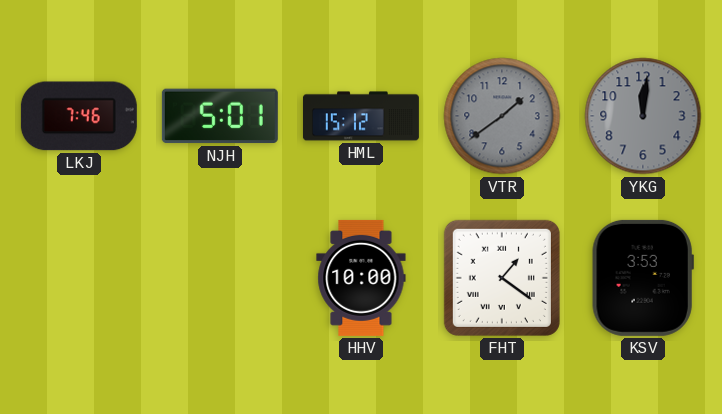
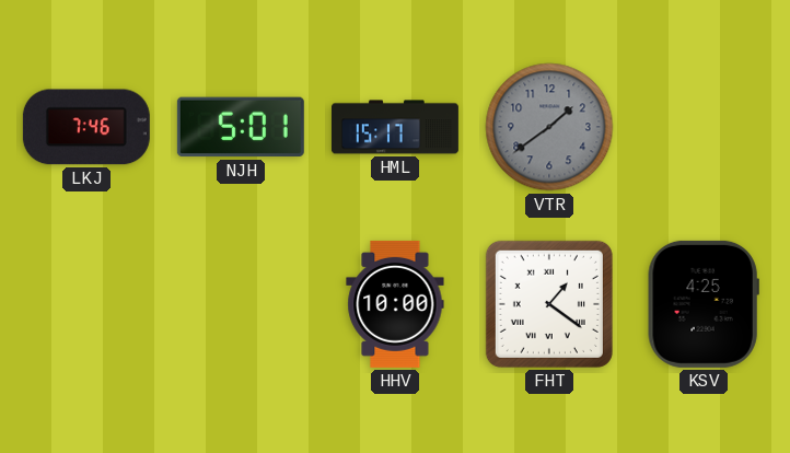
HML: 15:12 -> 15:17 (395, 127)
YKG: 12:01 -> none (643, 116)
KSV: 3:53 -> 4:25 (704, 304)
